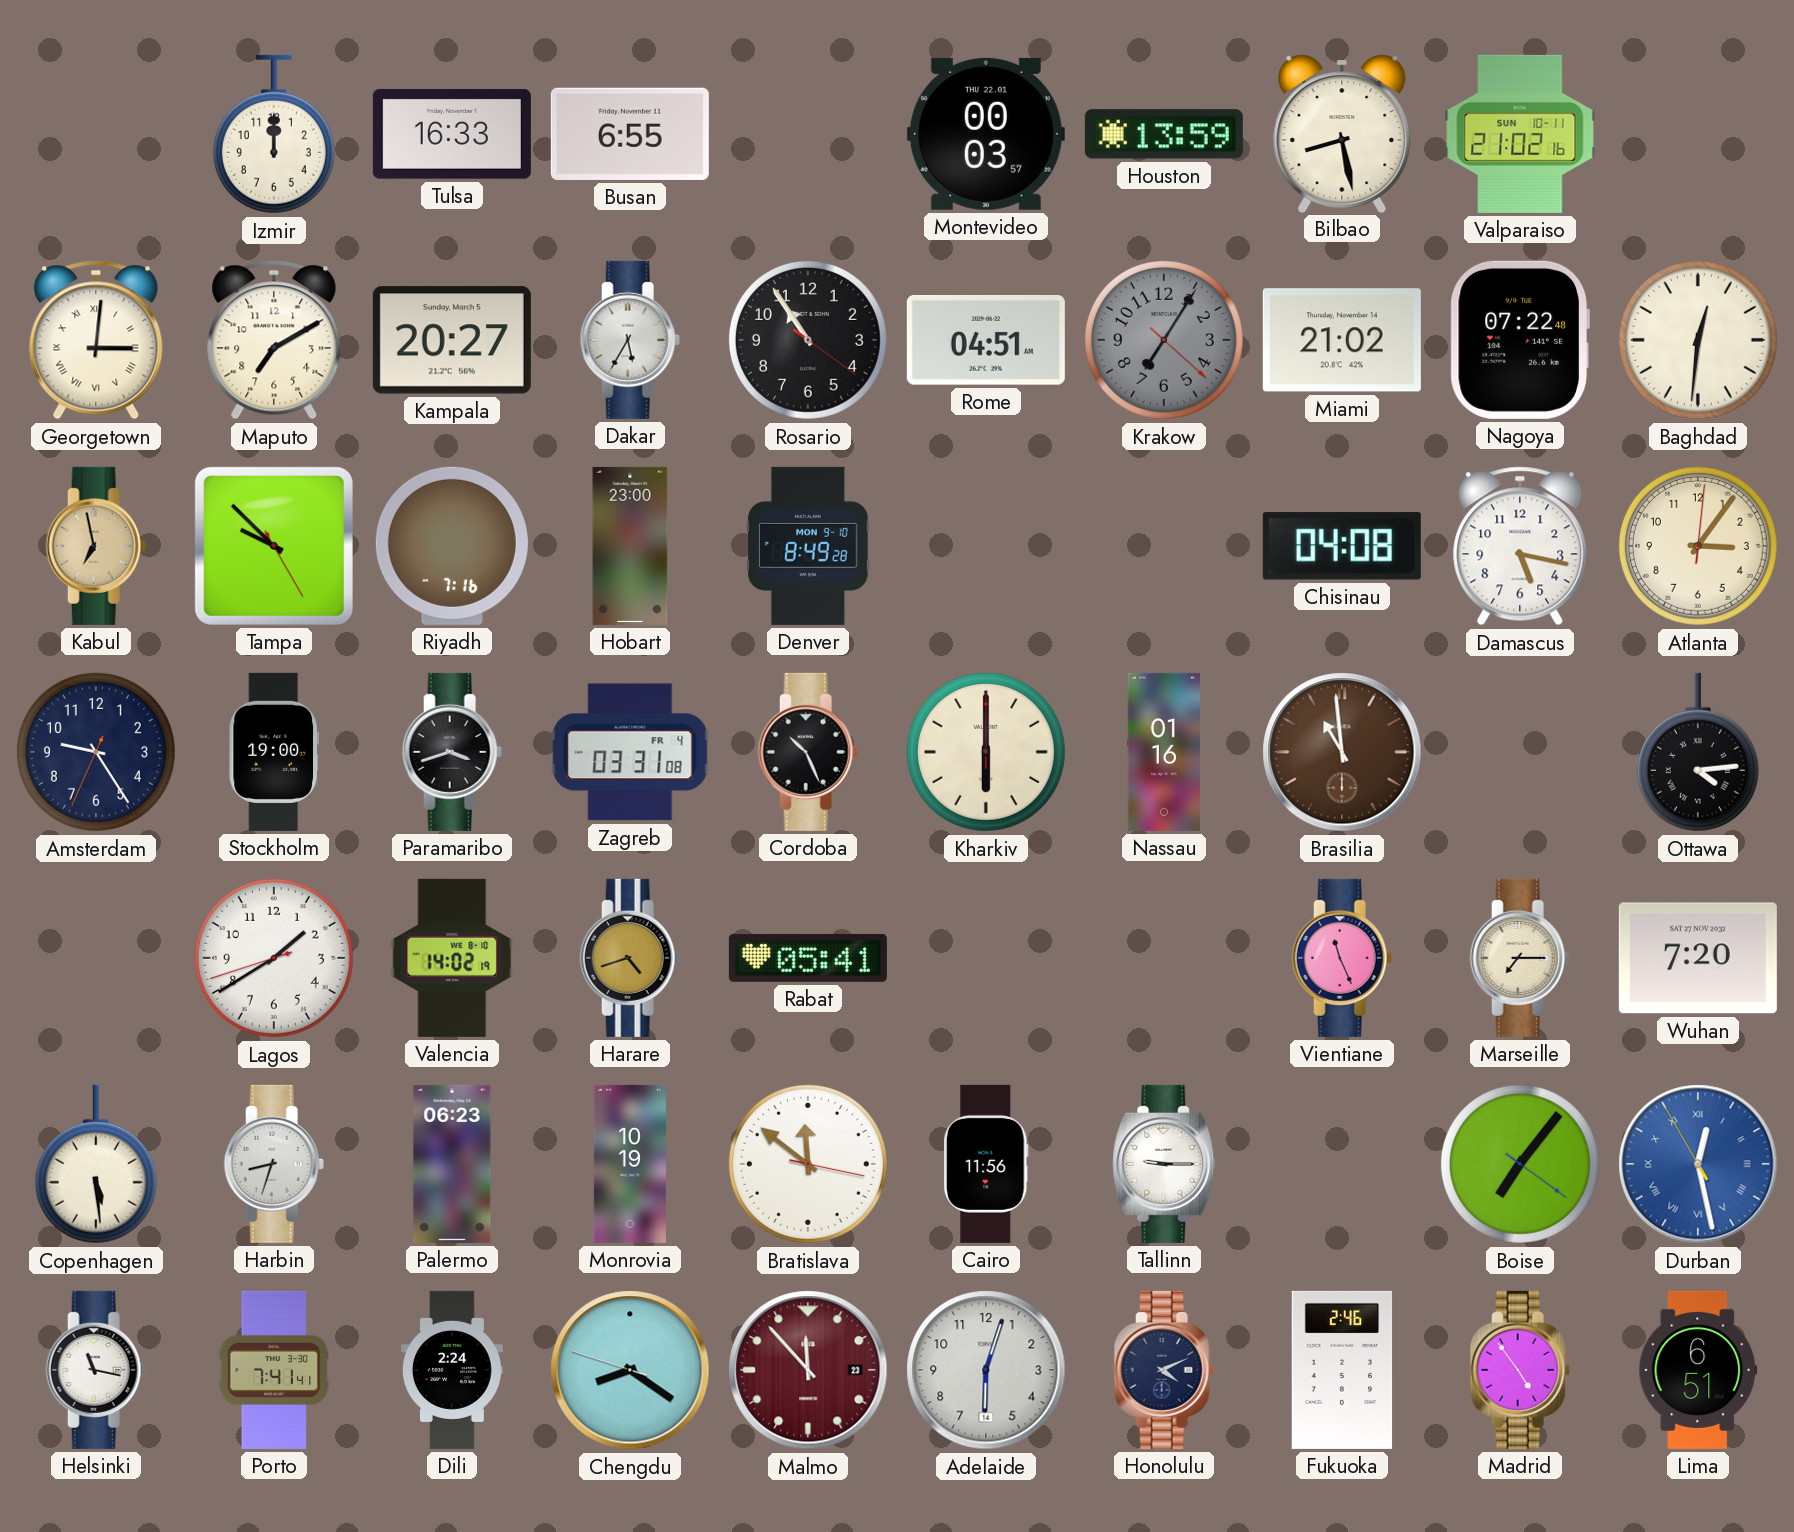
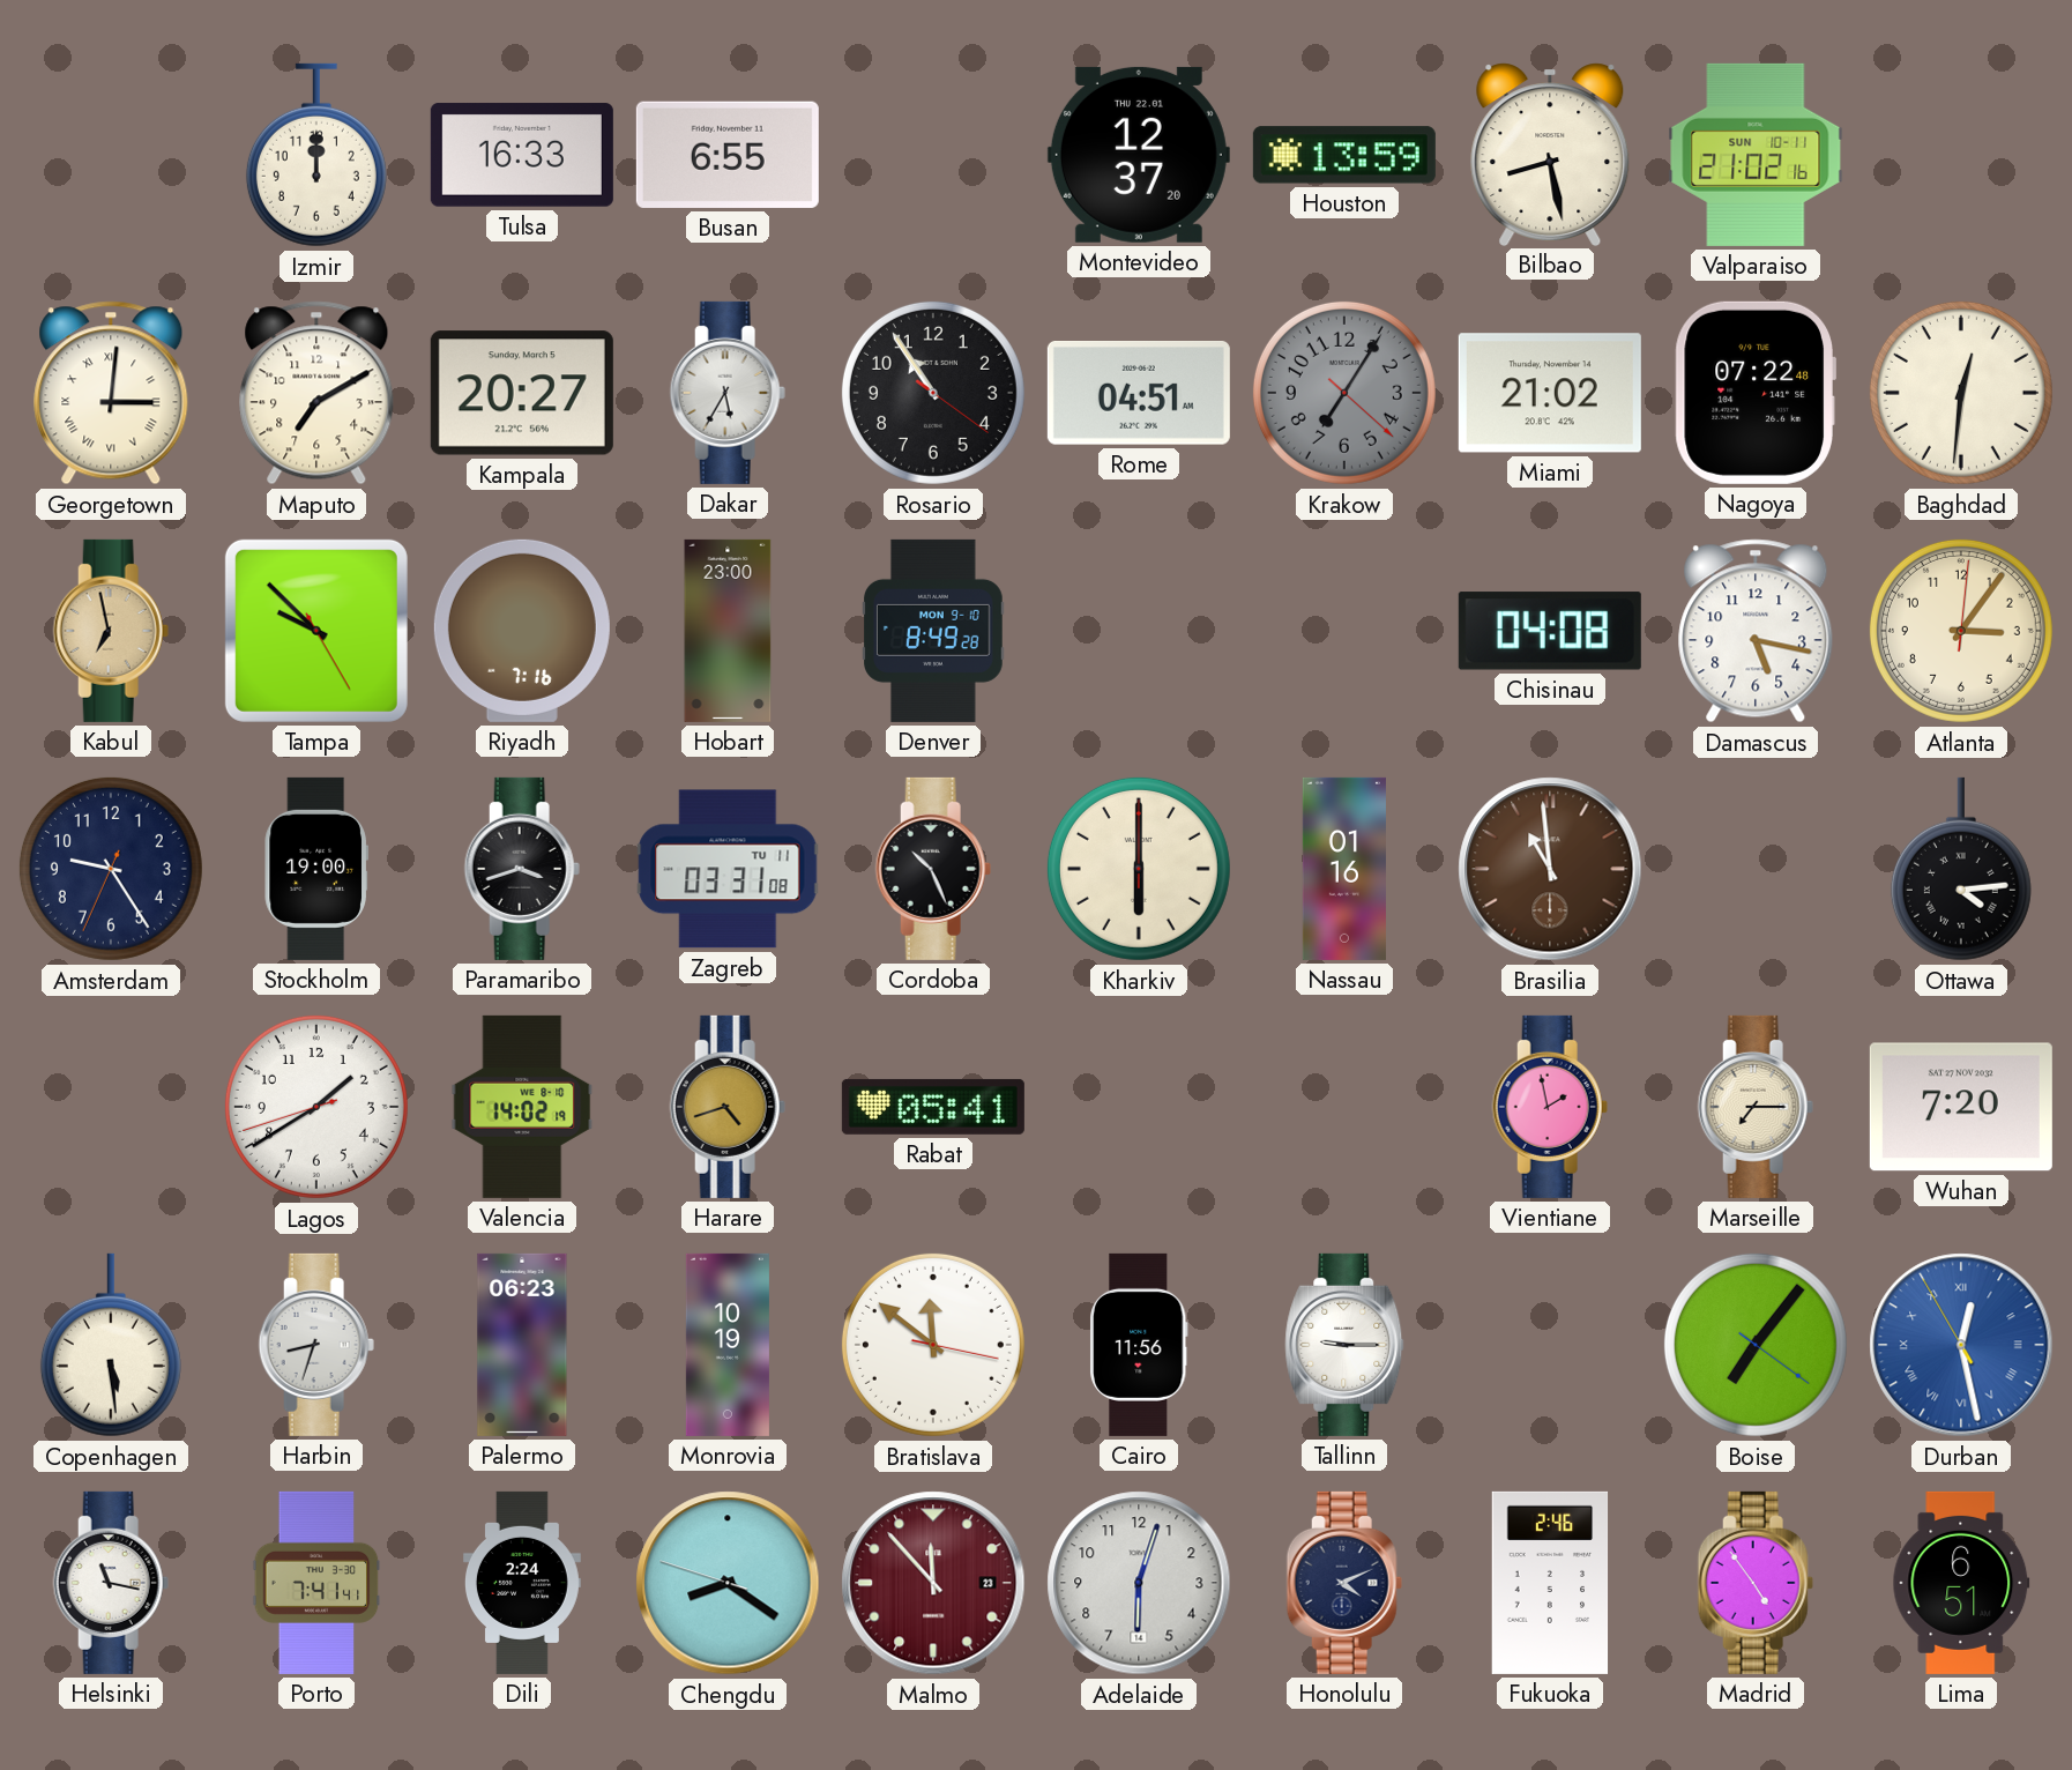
Montevideo: 00:03 -> 12:37 (1139, 155)
Zagreb date: FR 4 -> TU 11 (728, 869)
Vientiane: 11:26 -> 1:58 (1550, 1107)
